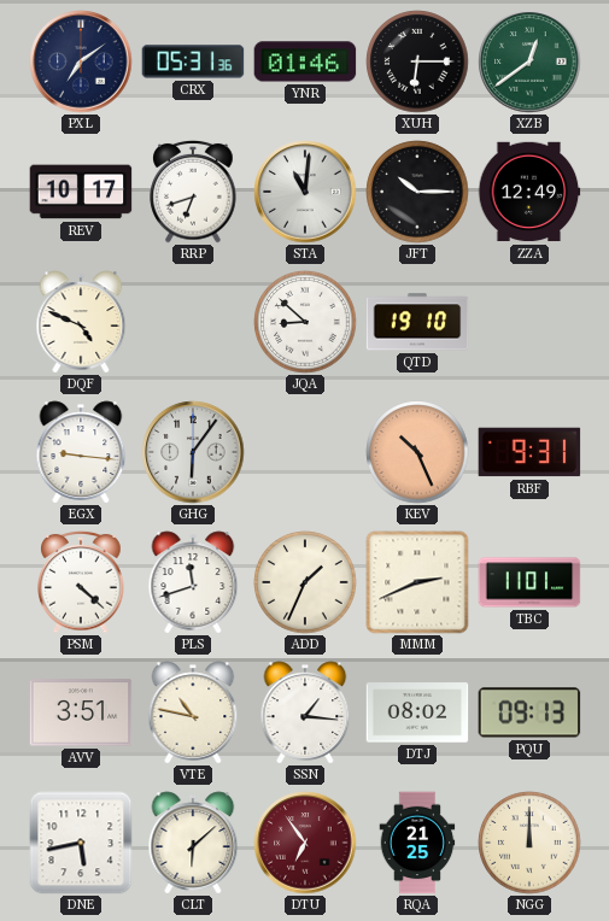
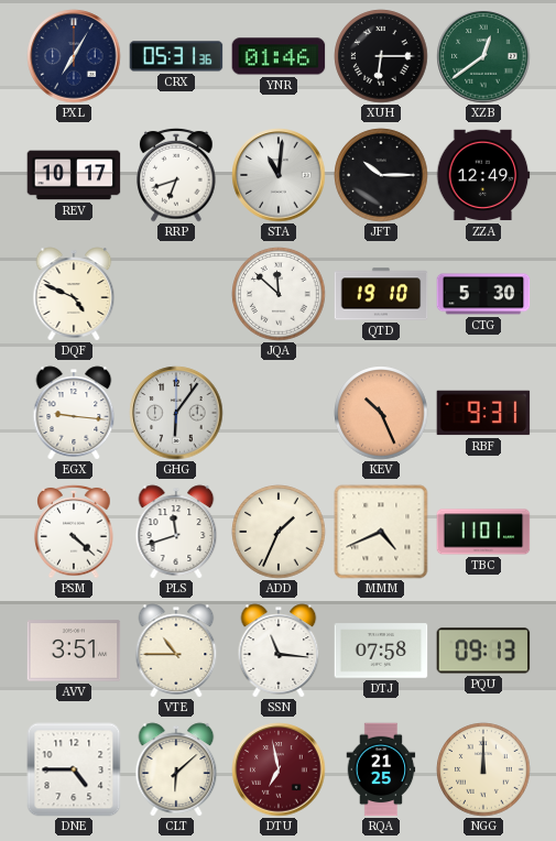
PXL: 7:09 -> 7:05 (74, 56)
JQA: 8:52 -> 11:52 (279, 294)
CTG: none -> 5:30 (483, 294)
MMM: 2:41 -> 4:41 (381, 532)
VTE: 10:47 -> 10:45 (176, 651)
SSN: 1:16 -> 11:16 (279, 651)
DTJ: 08:02 -> 07:58 (381, 651)
DNE: 5:43 -> 4:45 (74, 769)
DTU: 6:54 -> 6:58 (279, 769)
